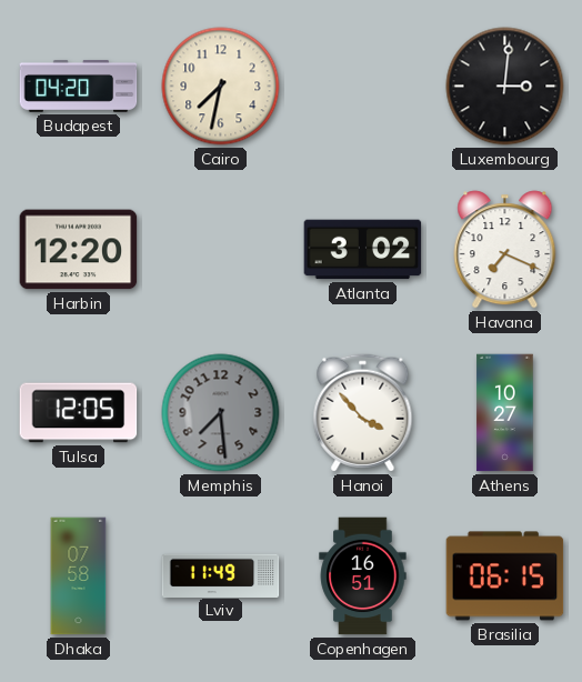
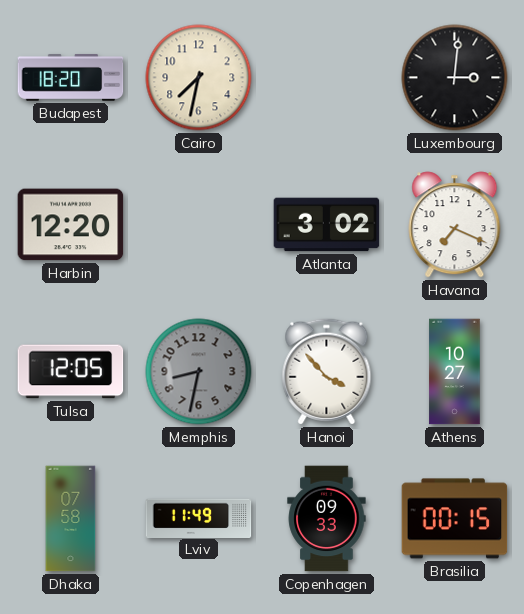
Budapest: 04:20 -> 18:20 (71, 77)
Memphis: 7:29 -> 8:32 (199, 372)
Copenhagen: 16:51 -> 09:33 (327, 519)
Brasilia: 06:15 -> 00:15 (455, 519)
